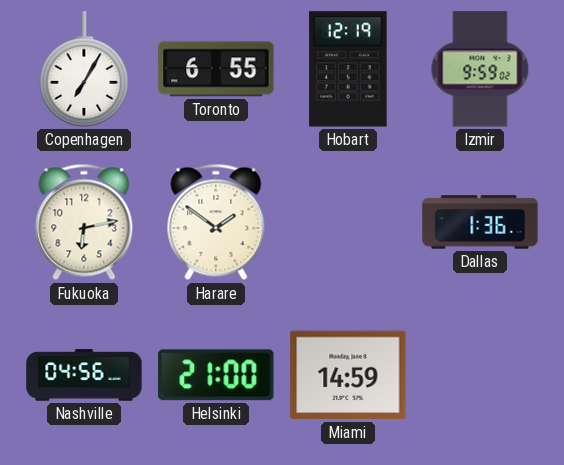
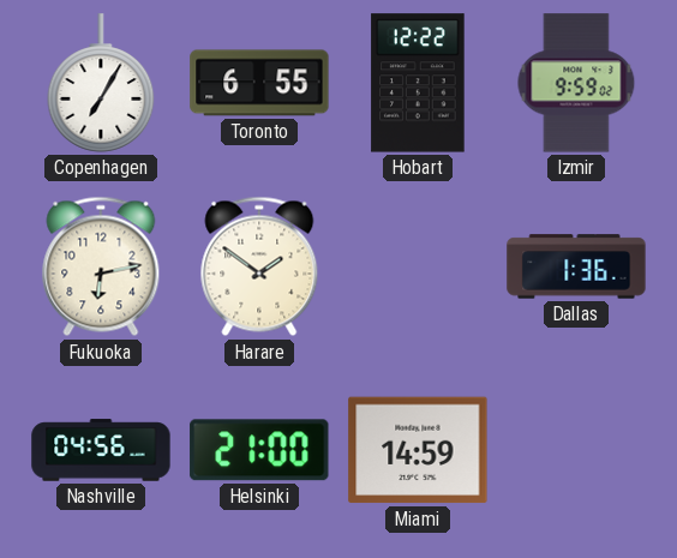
Hobart: 12:19 -> 12:22 (418, 83)
